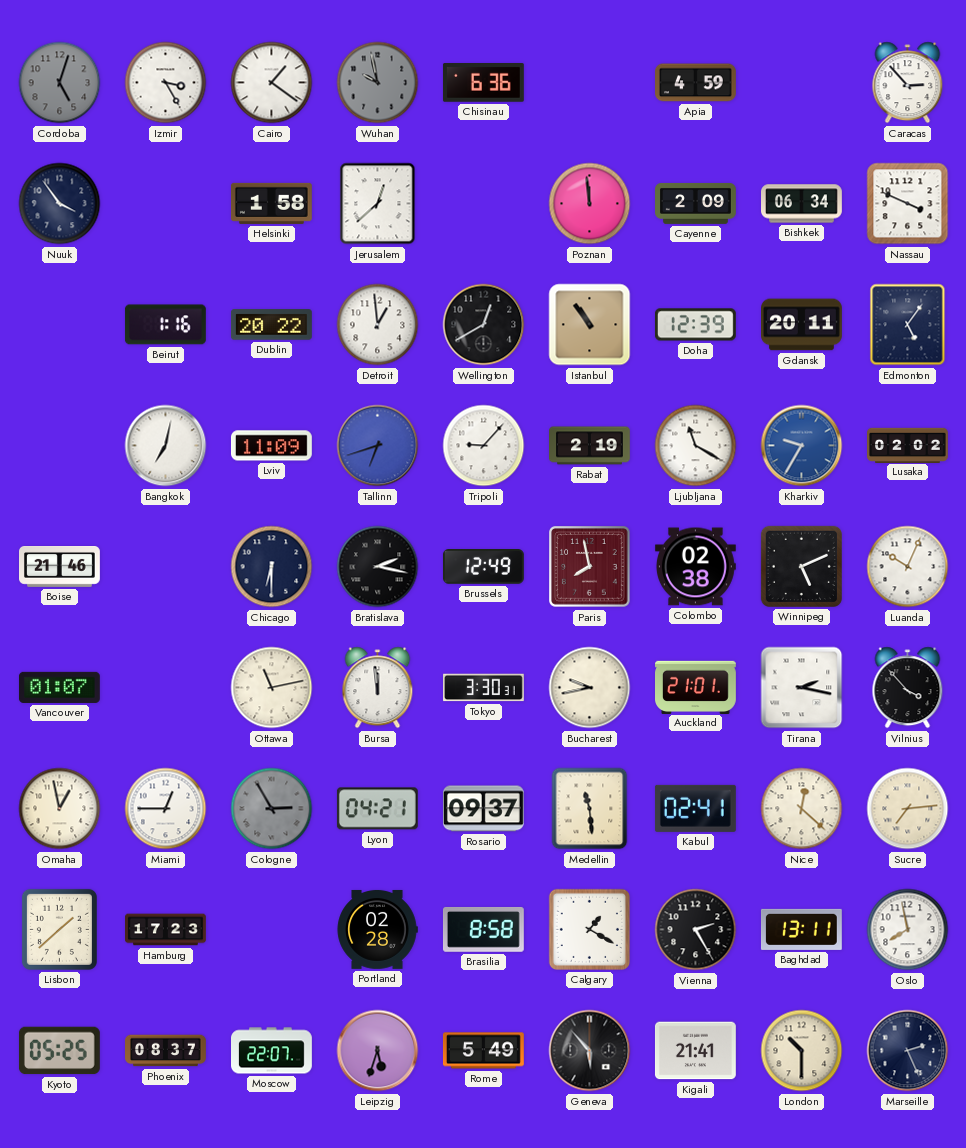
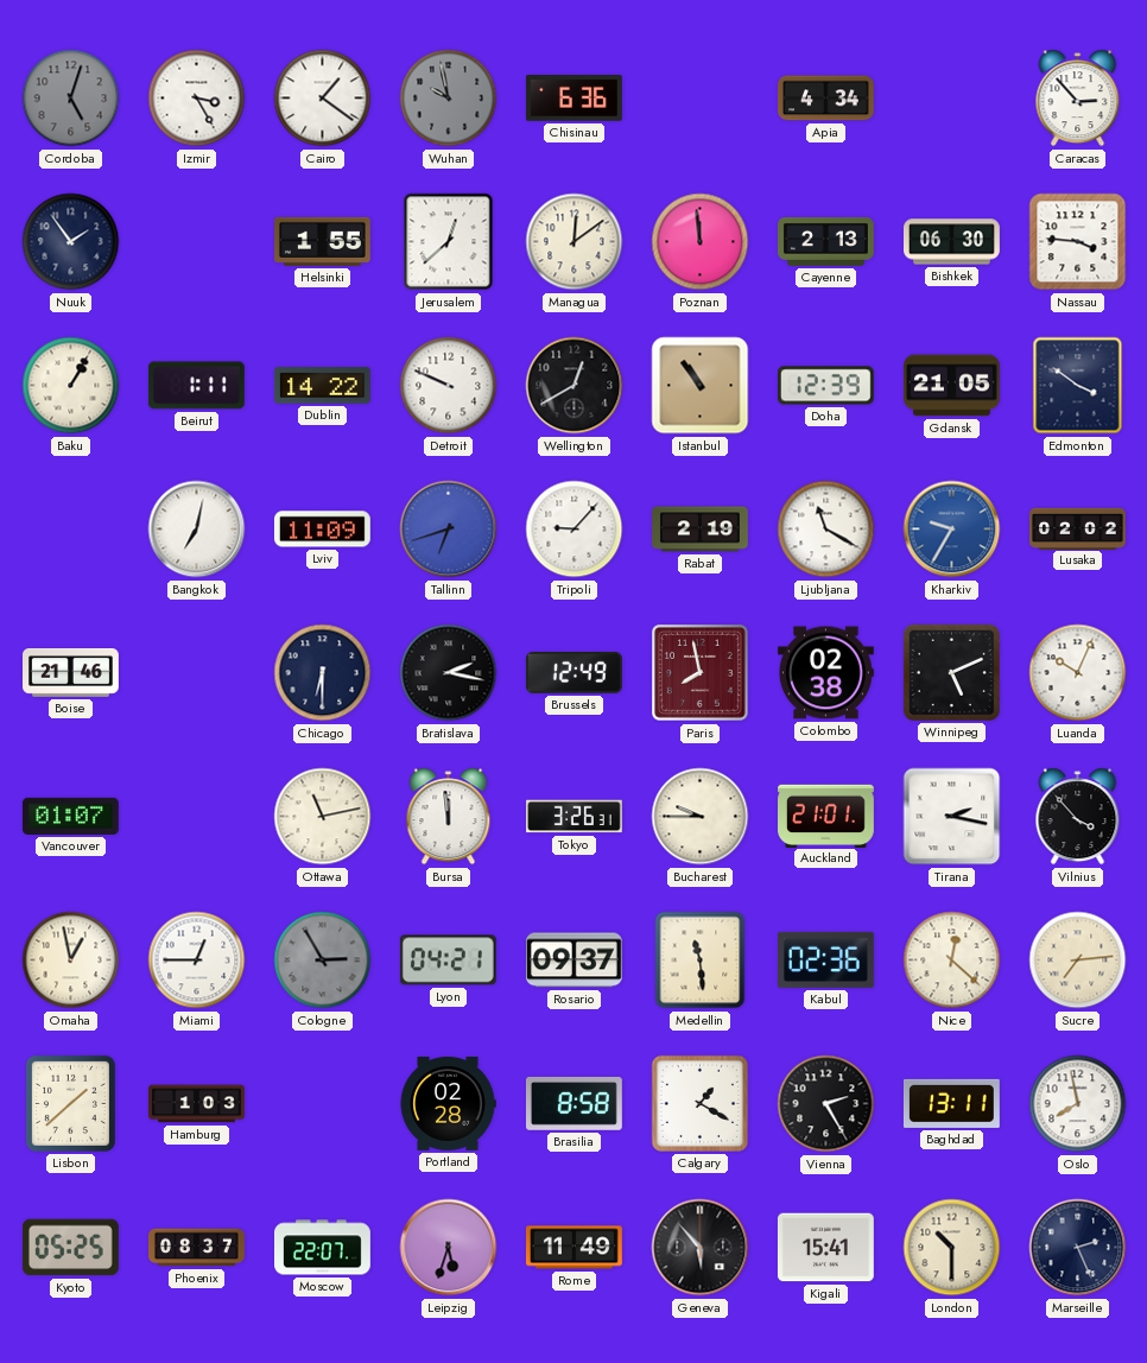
Apia: 4:59 -> 4:34 (826, 99)
Nuuk: 3:54 -> 1:54 (71, 242)
Helsinki: 1:58 -> 1:55 (322, 241)
Managua: none -> 12:09 (575, 242)
Cayenne: 2:09 -> 2:13 (826, 241)
Bishkek: 06:34 -> 06:30 (952, 242)
Nassau: 3:49 -> 3:46 (1078, 242)
Baku: none -> 1:05 (71, 386)
Beirut: 1:16 -> 1:11 (196, 386)
Dublin: 20:22 -> 14:22 (322, 386)
Detroit: 12:59 -> 9:49 (449, 386)
Gdansk: 20:11 -> 21:05 (952, 386)
Edmonton: 5:06 -> 3:51 (1078, 386)
Tokyo: 3:30 -> 3:26 (575, 817)
Bucharest: 9:43 -> 9:45 (701, 817)
Kabul: 02:41 -> 02:36 (825, 959)
Hamburg: 17:23 -> 1:03 (197, 1104)
Rome: 5:49 -> 11:49 (573, 1248)
Kigali: 21:41 -> 15:41 (826, 1248)
